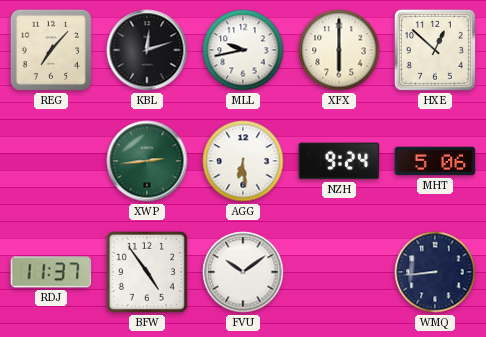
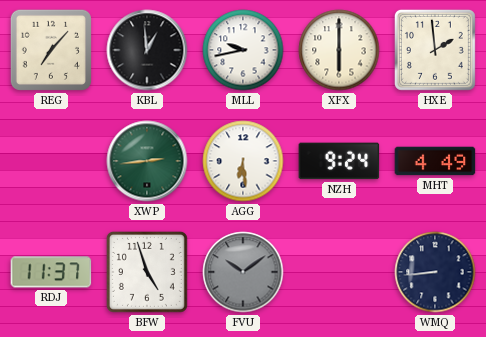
KBL: 12:12 -> 12:59 (147, 50)
HXE: 12:52 -> 1:59 (435, 50)
MHT: 5:06 -> 4:49 (435, 161)
BFW: 4:54 -> 4:57 (147, 272)
FVU dial: white -> grey (243, 272)
